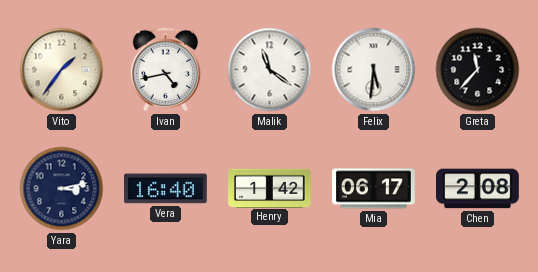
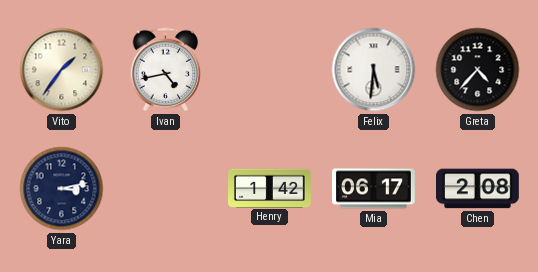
Malik: 11:21 -> none (270, 70)
Greta: 11:37 -> 4:37 (478, 70)
Vera: 16:40 -> none (166, 189)
